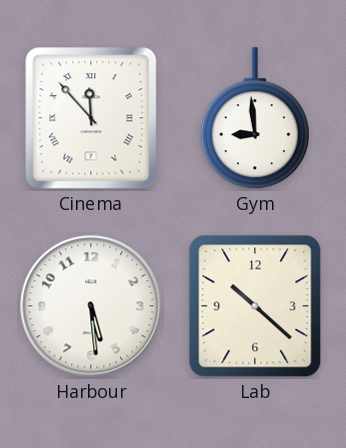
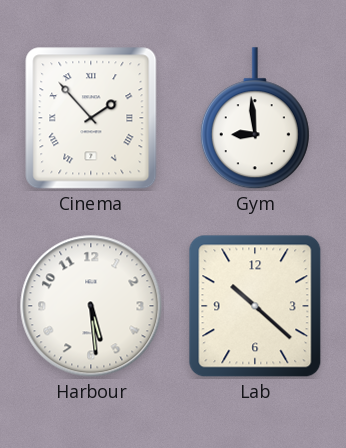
Cinema: 11:53 -> 1:53 (91, 118)
